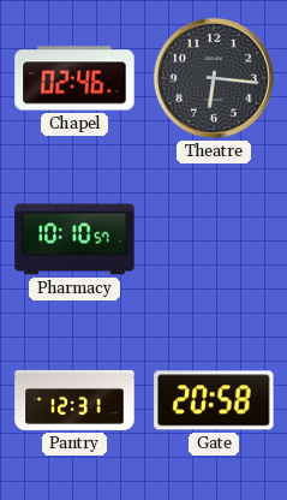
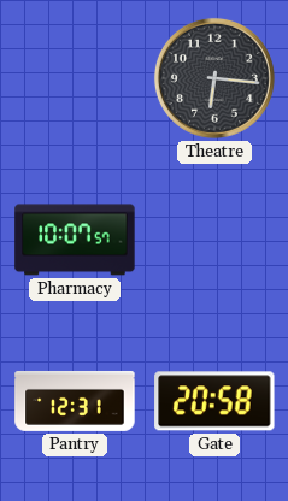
Chapel: 02:46 -> none (74, 78)
Pharmacy: 10:10 -> 10:07 (75, 240)
